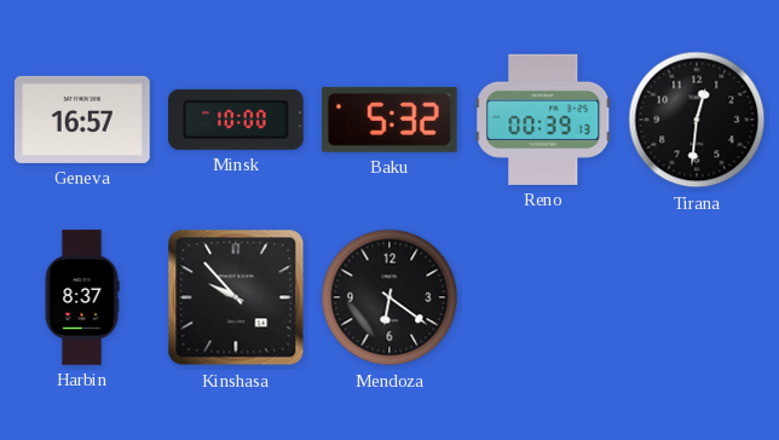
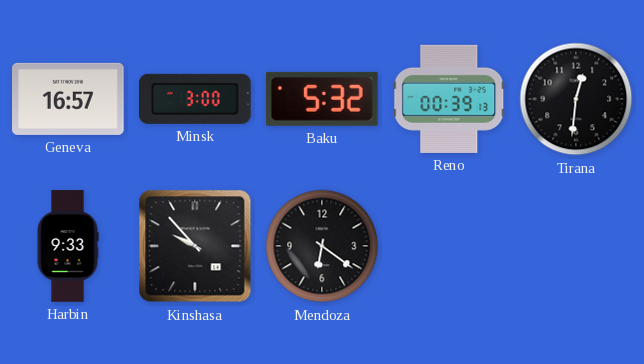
Minsk: 10:00 -> 3:00 (196, 99)
Harbin: 8:37 -> 9:33 (68, 246)
